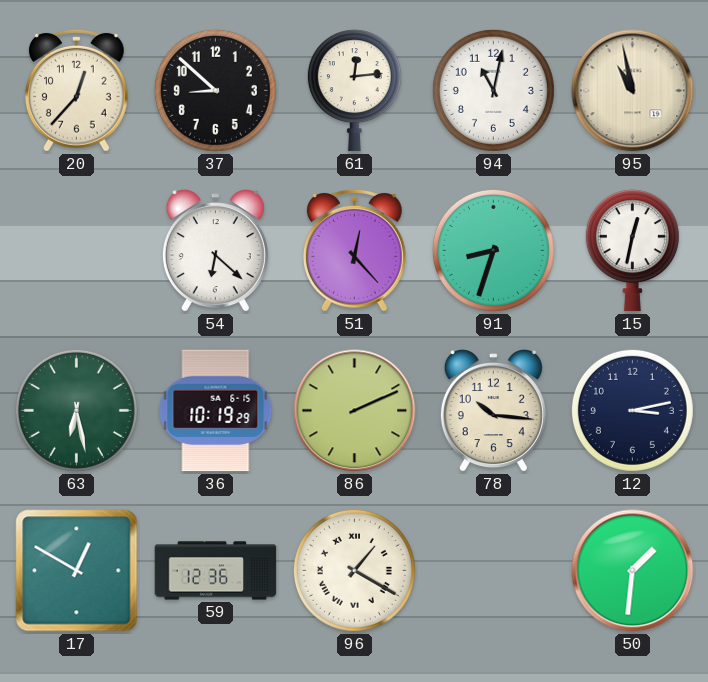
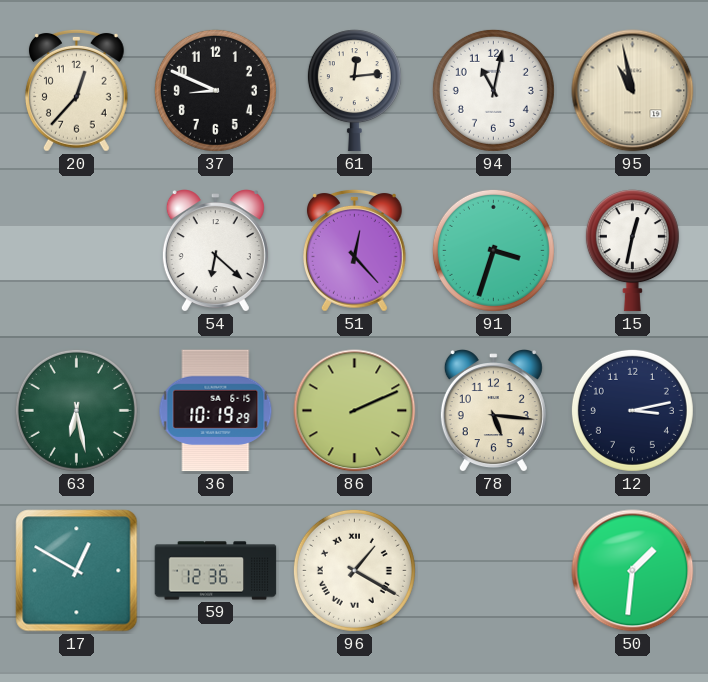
37: 8:52 -> 8:49 (215, 90)
91: 8:33 -> 3:33 (493, 250)
78: 10:16 -> 5:16 (493, 411)
